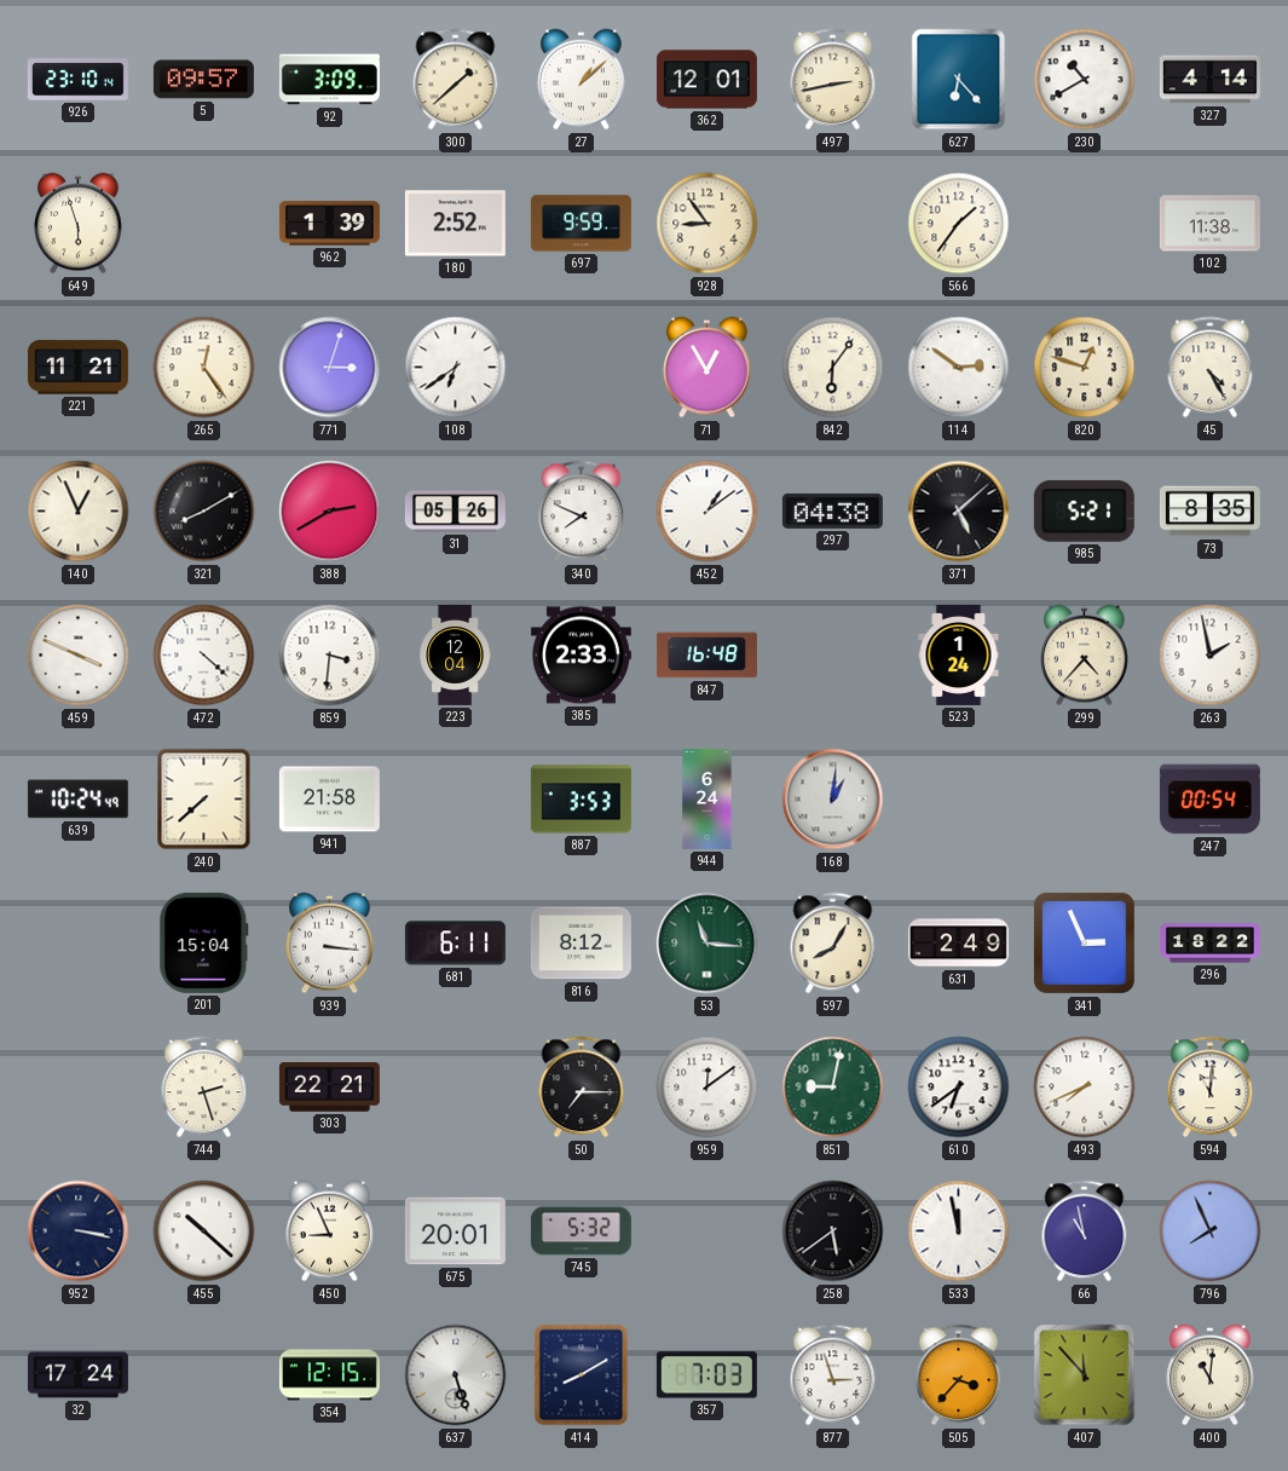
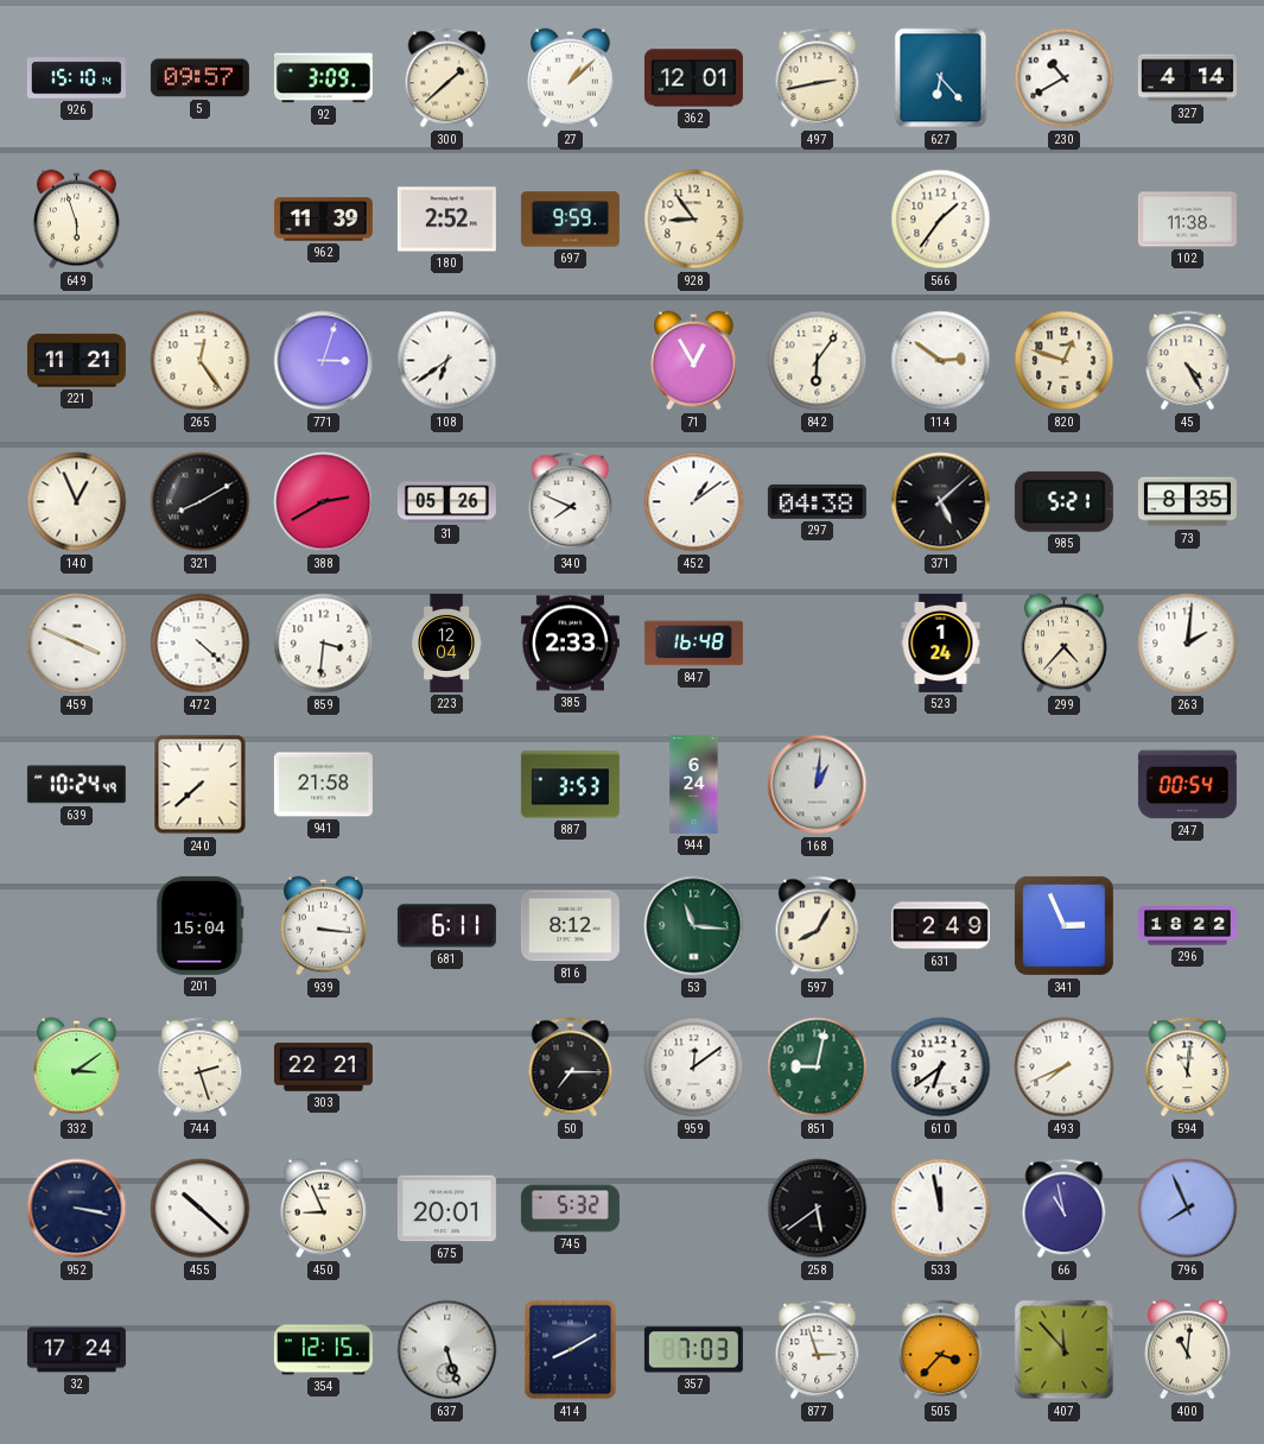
926: 23:10 -> 15:10 (76, 78)
962: 1:39 -> 11:39 (323, 220)
263: 1:58 -> 2:01 (1188, 644)
332: none -> 3:09 (77, 1068)
